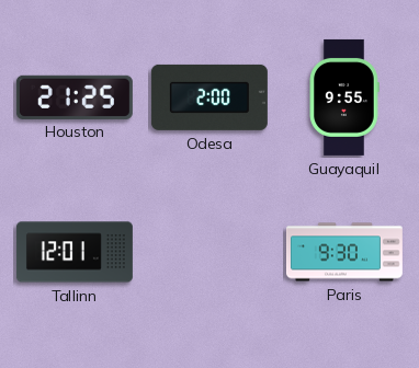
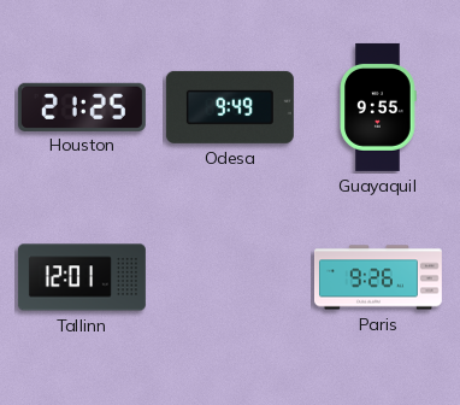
Odesa: 2:00 -> 9:49 (230, 107)
Paris: 9:30 -> 9:26 (378, 277)
